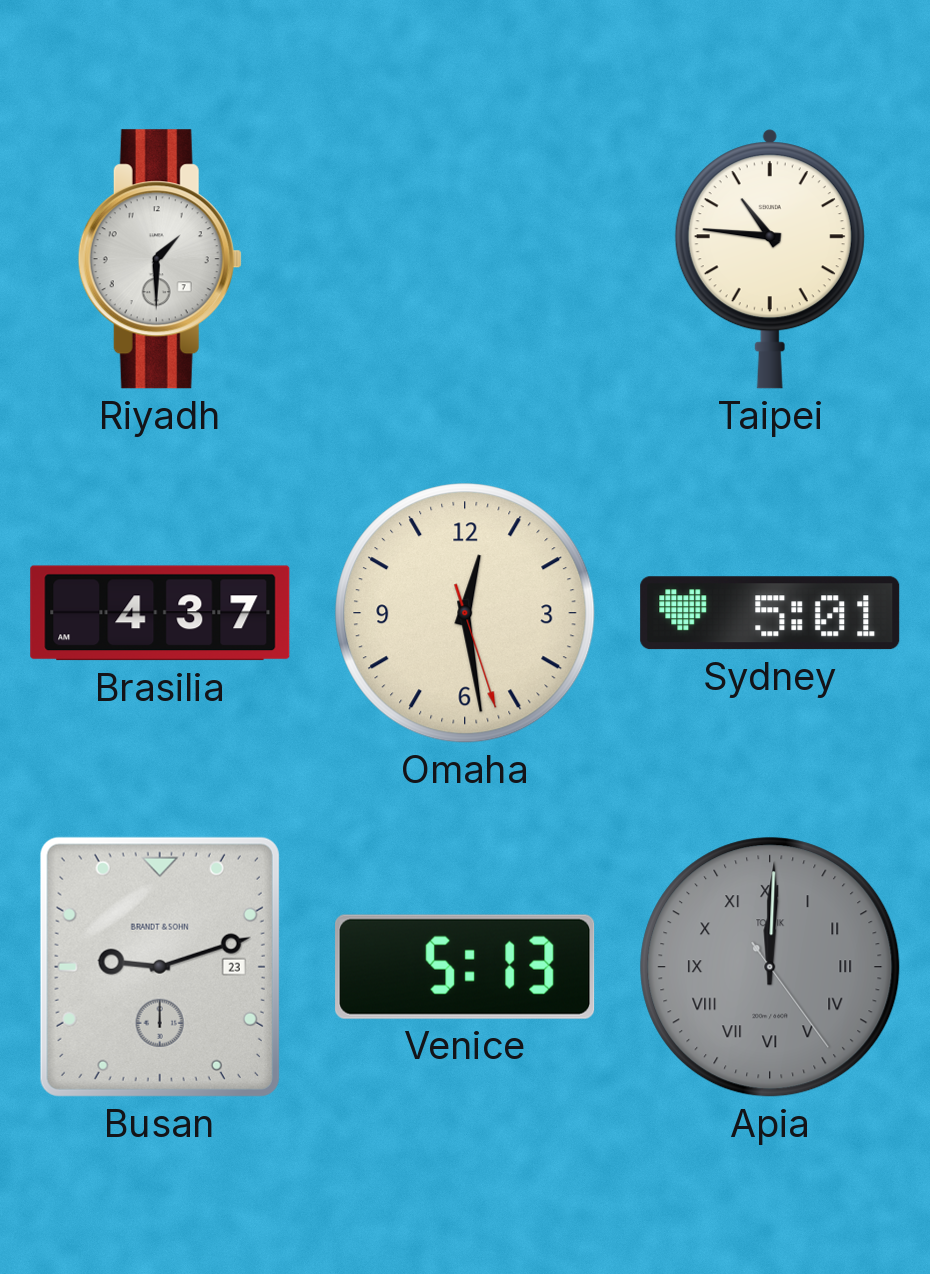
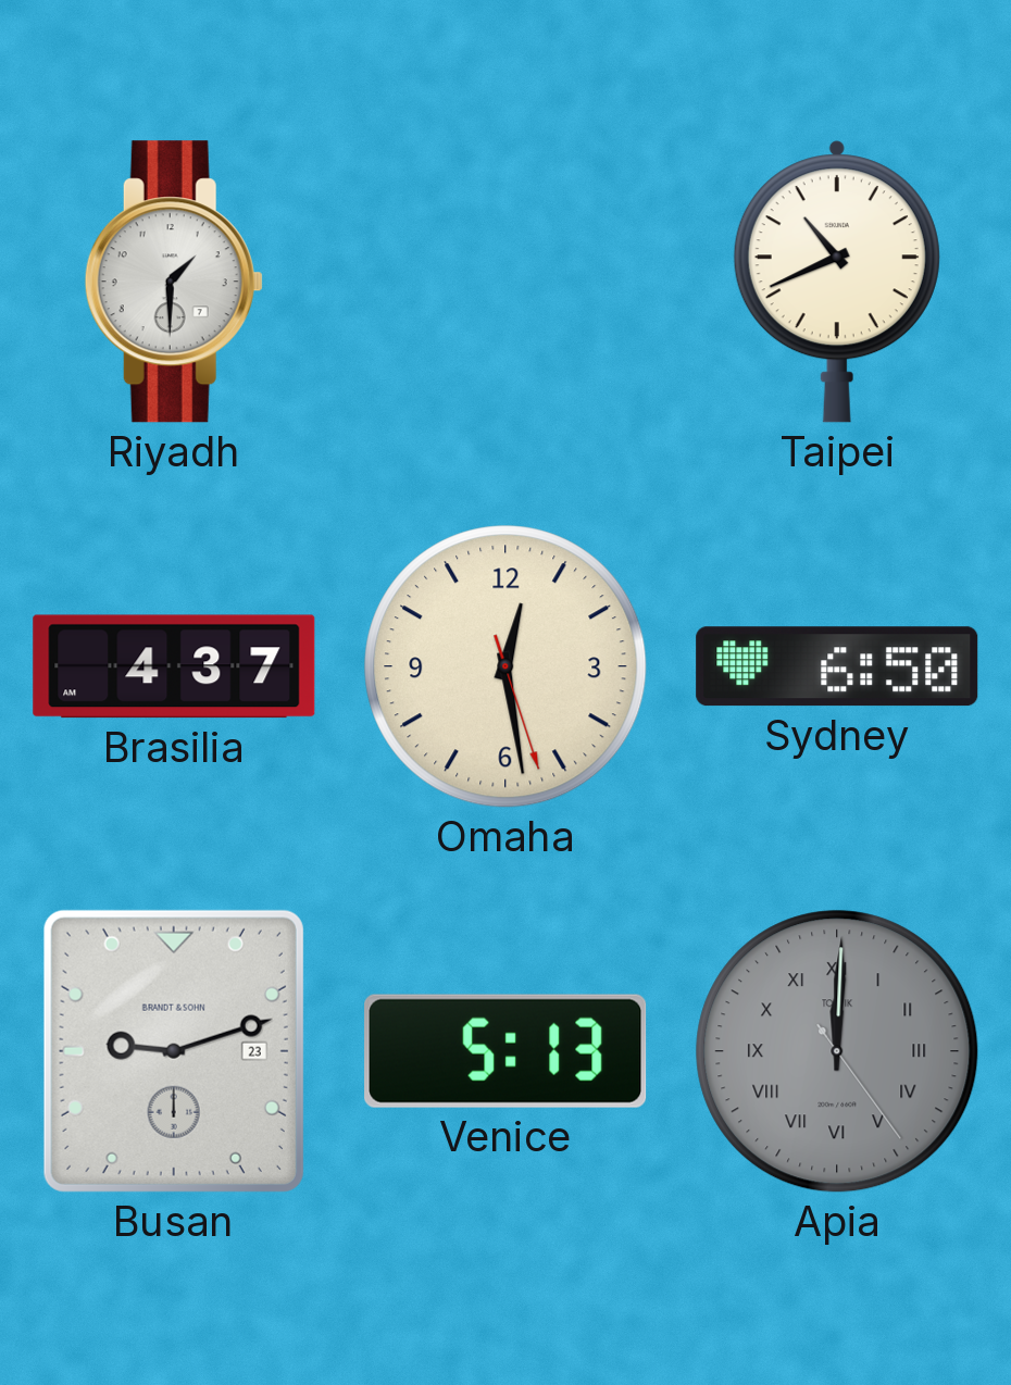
Taipei: 10:46 -> 10:41 (837, 282)
Sydney: 5:01 -> 6:50 (837, 666)
